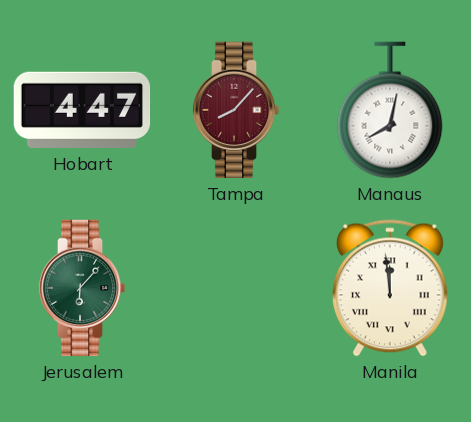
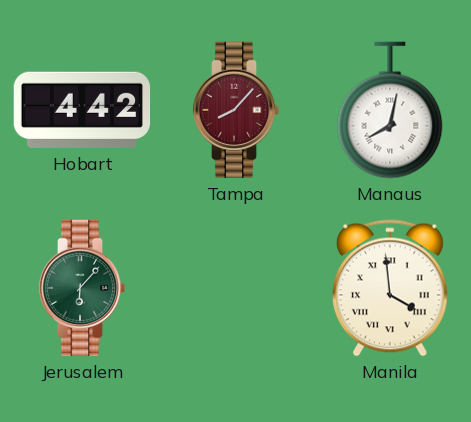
Hobart: 4:47 -> 4:42 (82, 110)
Manila: 11:59 -> 3:59 (390, 288)
